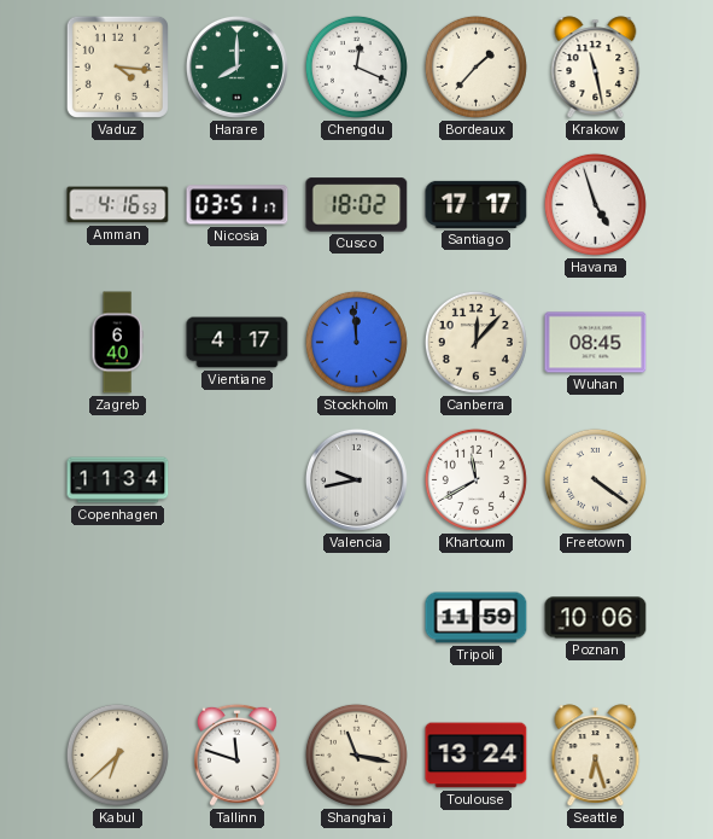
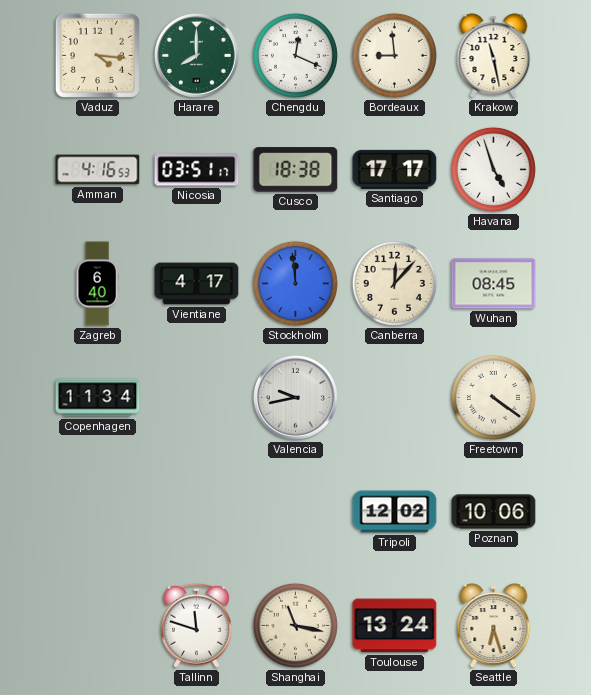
Bordeaux: 1:37 -> 8:59 (394, 55)
Cusco: 18:02 -> 18:38 (296, 170)
Khartoum: 11:40 -> none (475, 479)
Tripoli: 11:59 -> 12:02 (395, 512)
Kabul: 6:38 -> none (117, 754)
